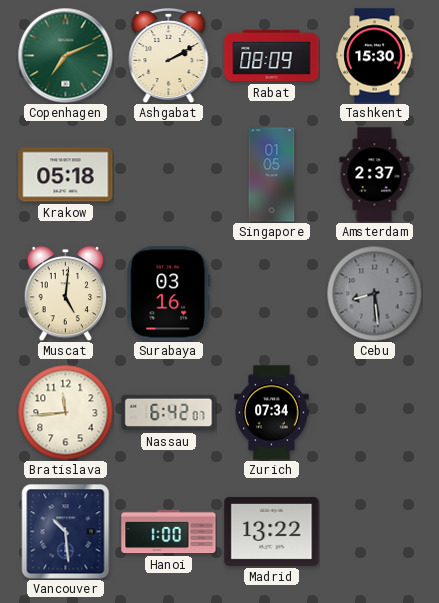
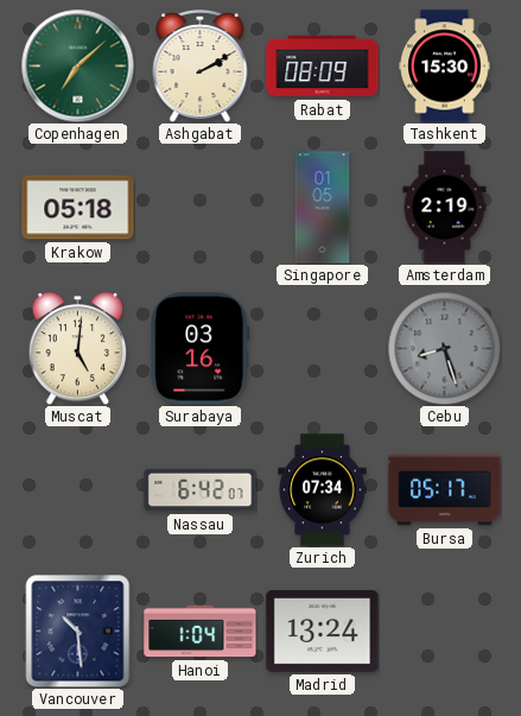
Copenhagen: 7:11 -> 7:08 (77, 65)
Amsterdam: 2:37 -> 2:19 (445, 208)
Cebu: 8:29 -> 8:27 (444, 348)
Bratislava: 11:44 -> none (65, 412)
Bursa: none -> 05:17 (445, 490)
Hanoi: 1:00 -> 1:04 (201, 632)
Madrid: 13:22 -> 13:24 (323, 631)
